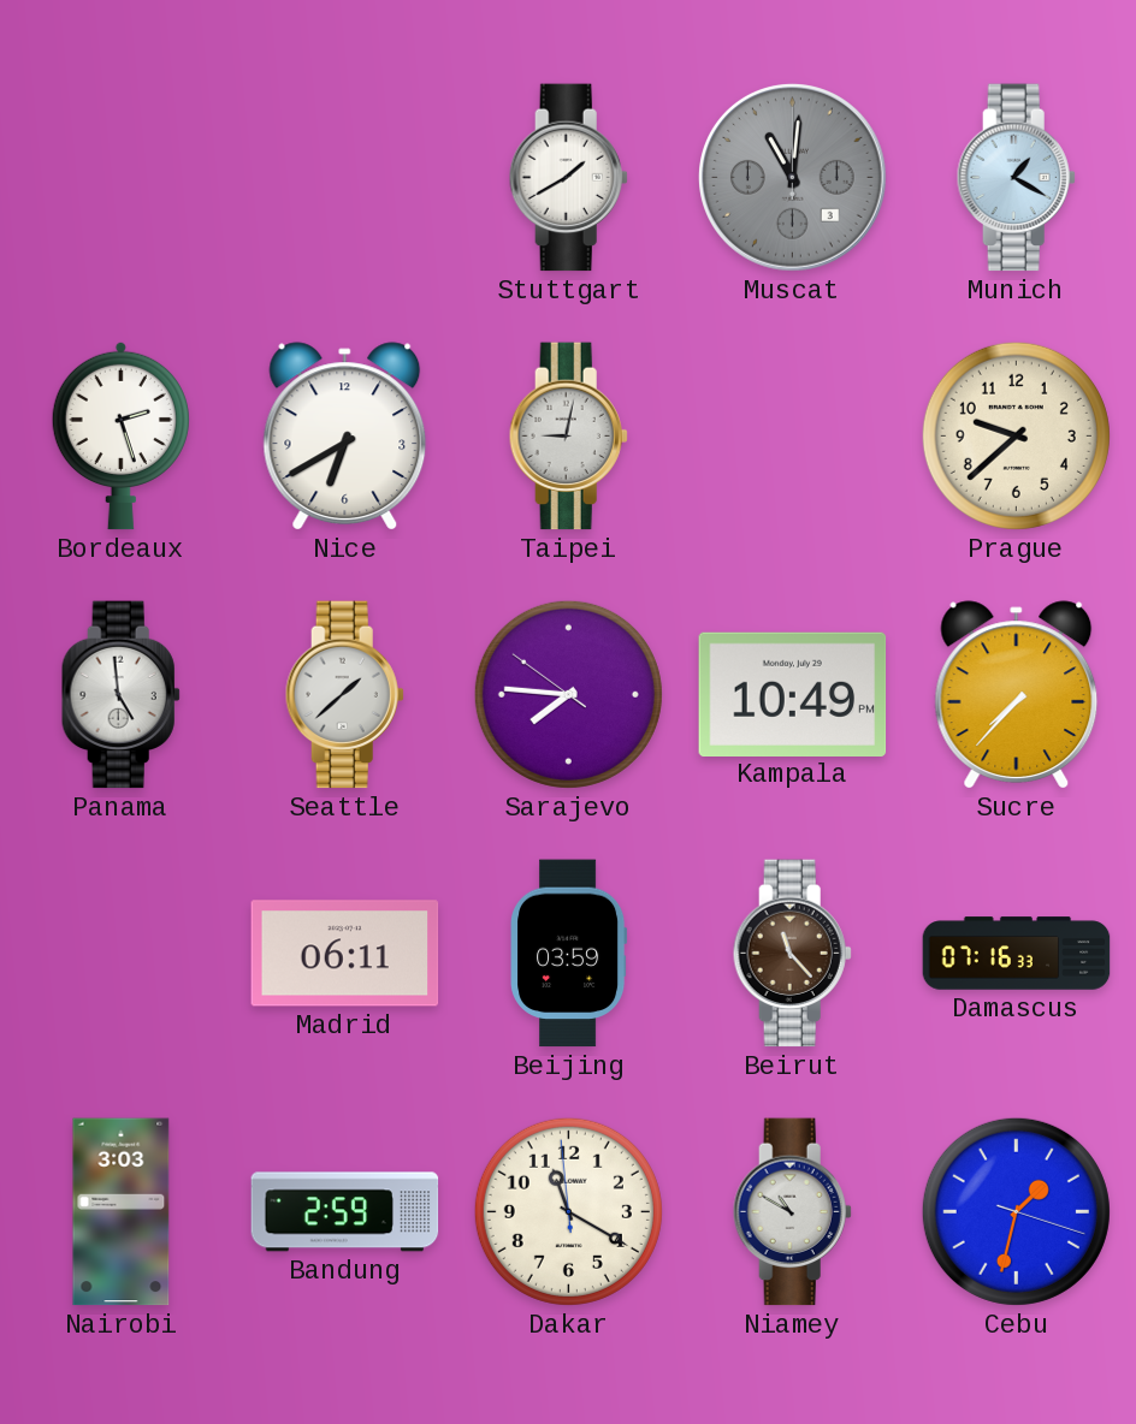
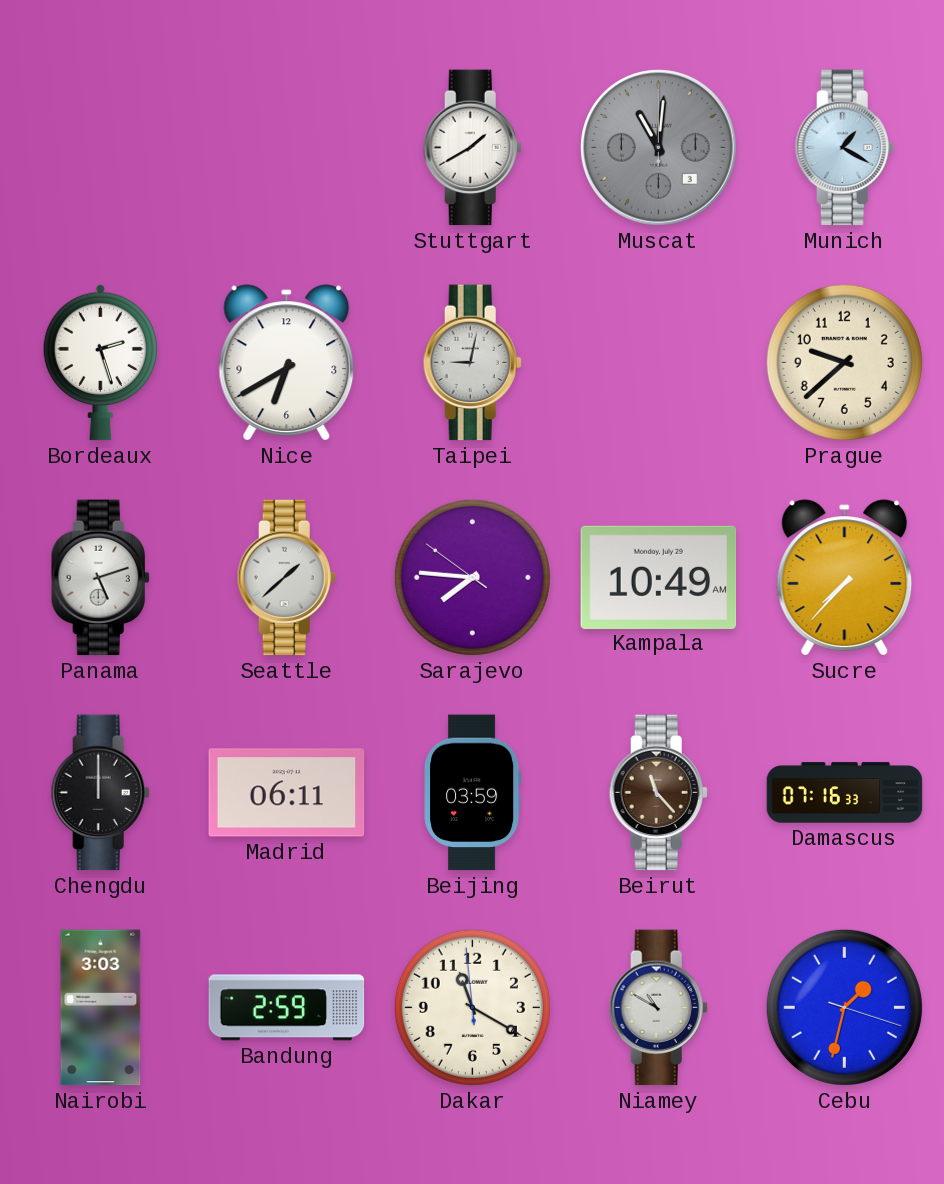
Panama: 4:59 -> 5:12 (100, 578)
Kampala: 10:49 PM -> 10:49 AM (659, 577)
Chengdu: none -> 12:00 (100, 793)
